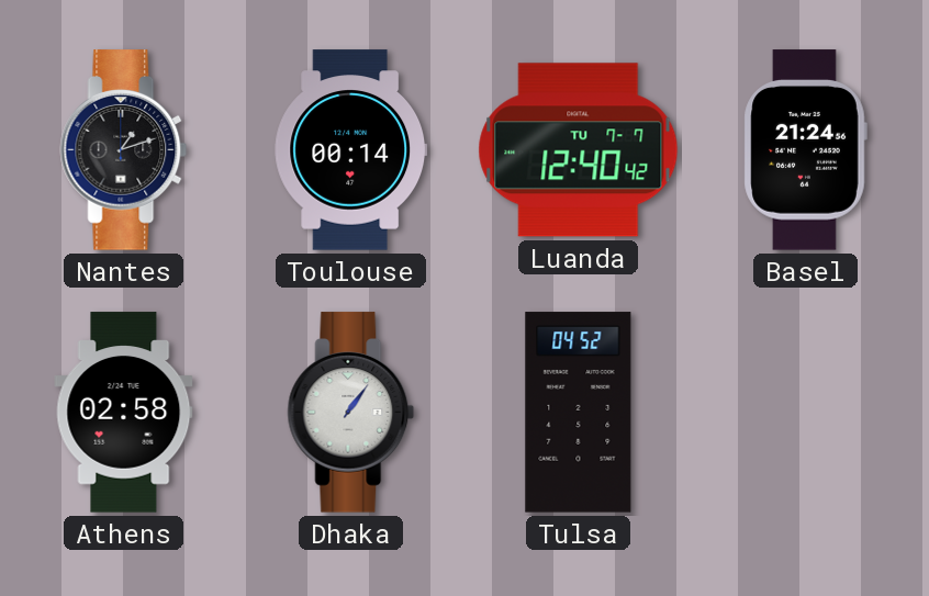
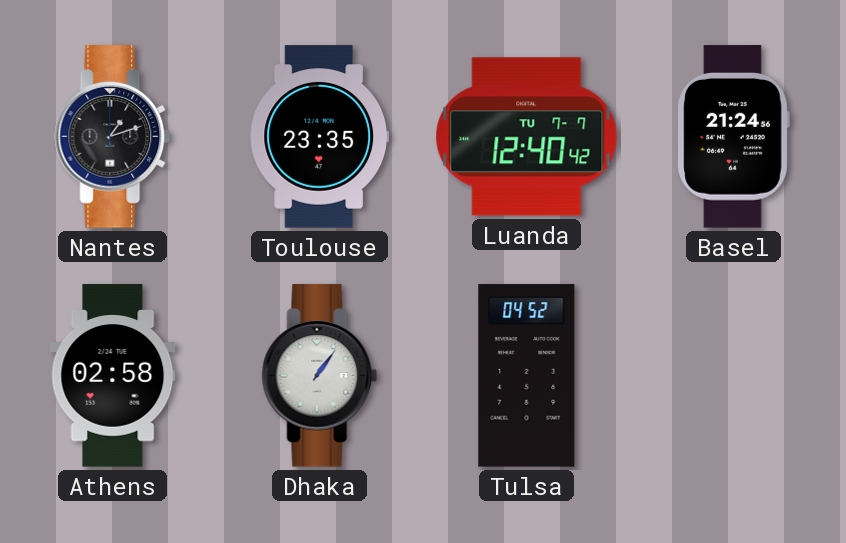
Toulouse: 00:14 -> 23:35 (320, 137)
